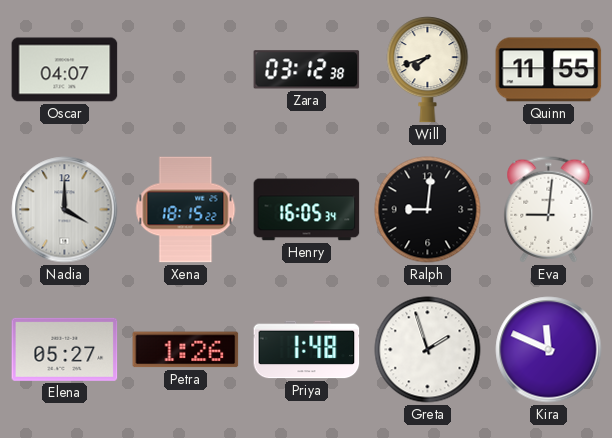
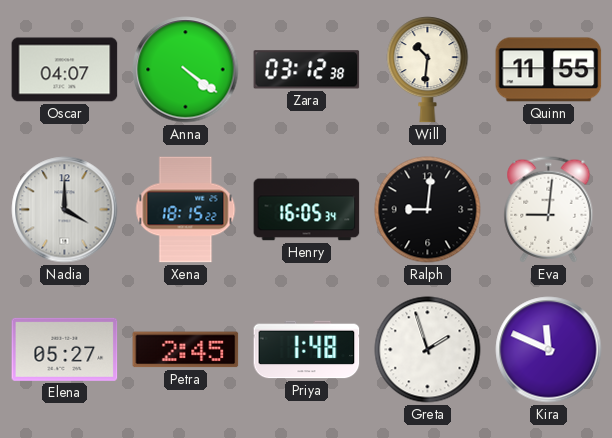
Anna: none -> 4:21 (186, 70)
Will: 7:42 -> 10:31 (428, 70)
Petra: 1:26 -> 2:45 (186, 350)
